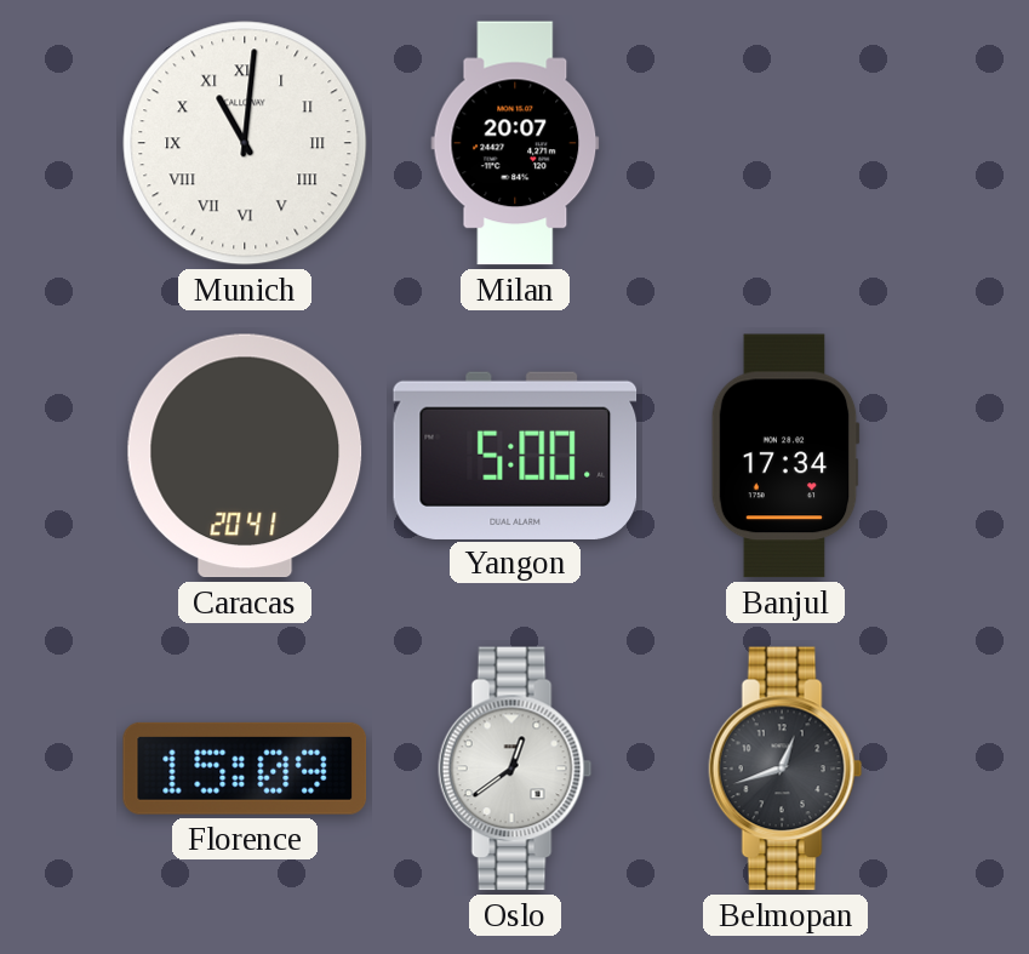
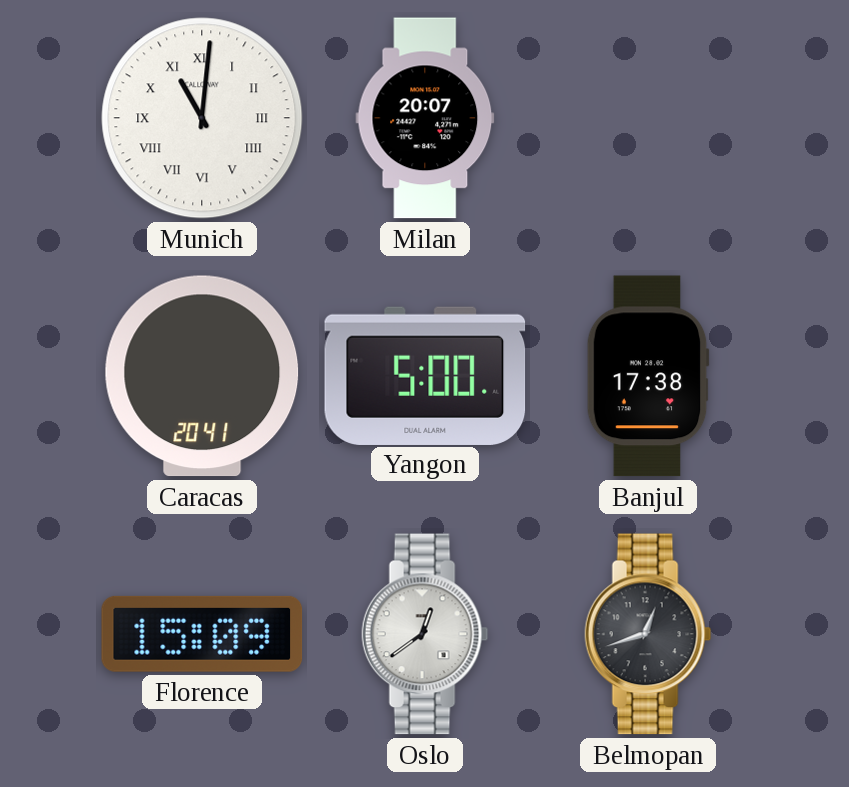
Banjul: 17:34 -> 17:38 (648, 376)
